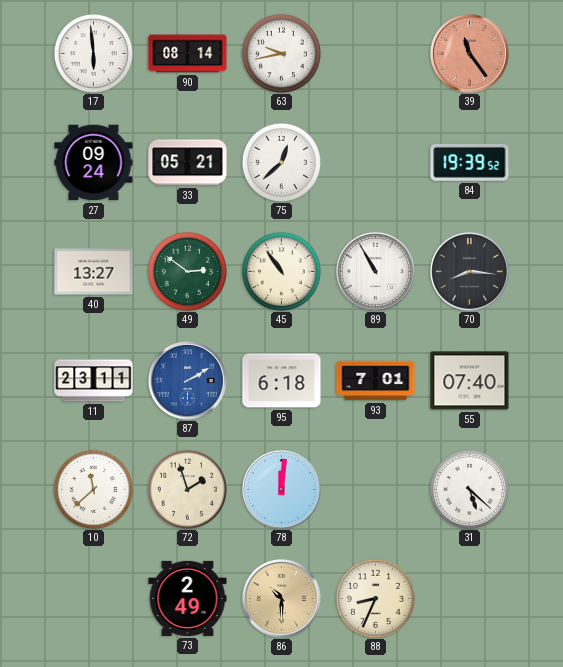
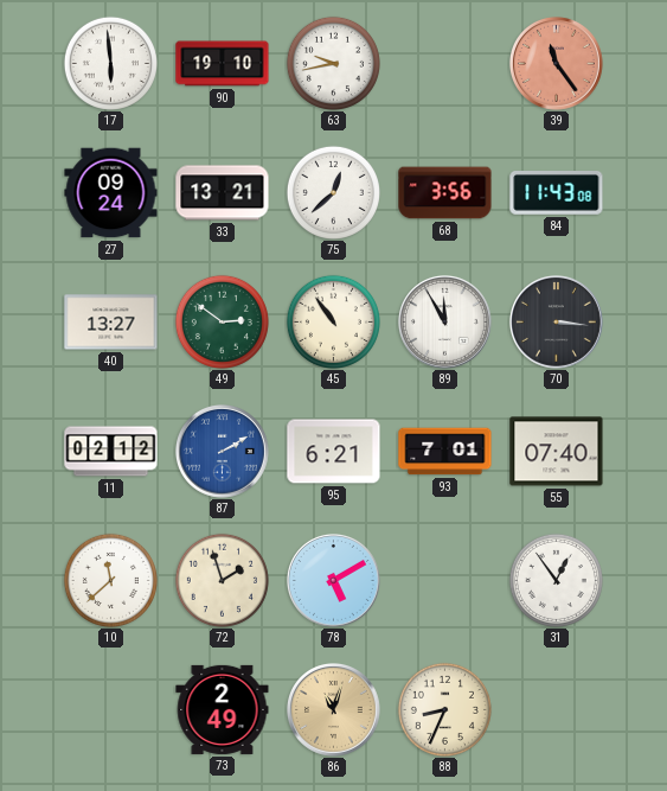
90: 08:14 -> 19:10 (223, 64)
33: 05:21 -> 13:21 (223, 193)
68: none -> 3:56 (445, 193)
84: 19:39 -> 11:43 (557, 193)
89: 10:55 -> 11:55 (445, 323)
70: 8:16 -> 3:16 (557, 323)
11: 23:11 -> 02:12 (111, 452)
95: 6:18 -> 6:21 (334, 452)
78: 12:01 -> 5:10 (334, 581)
31: 5:22 -> 12:54 (556, 580)
86: 10:30 -> 11:03 (334, 710)
